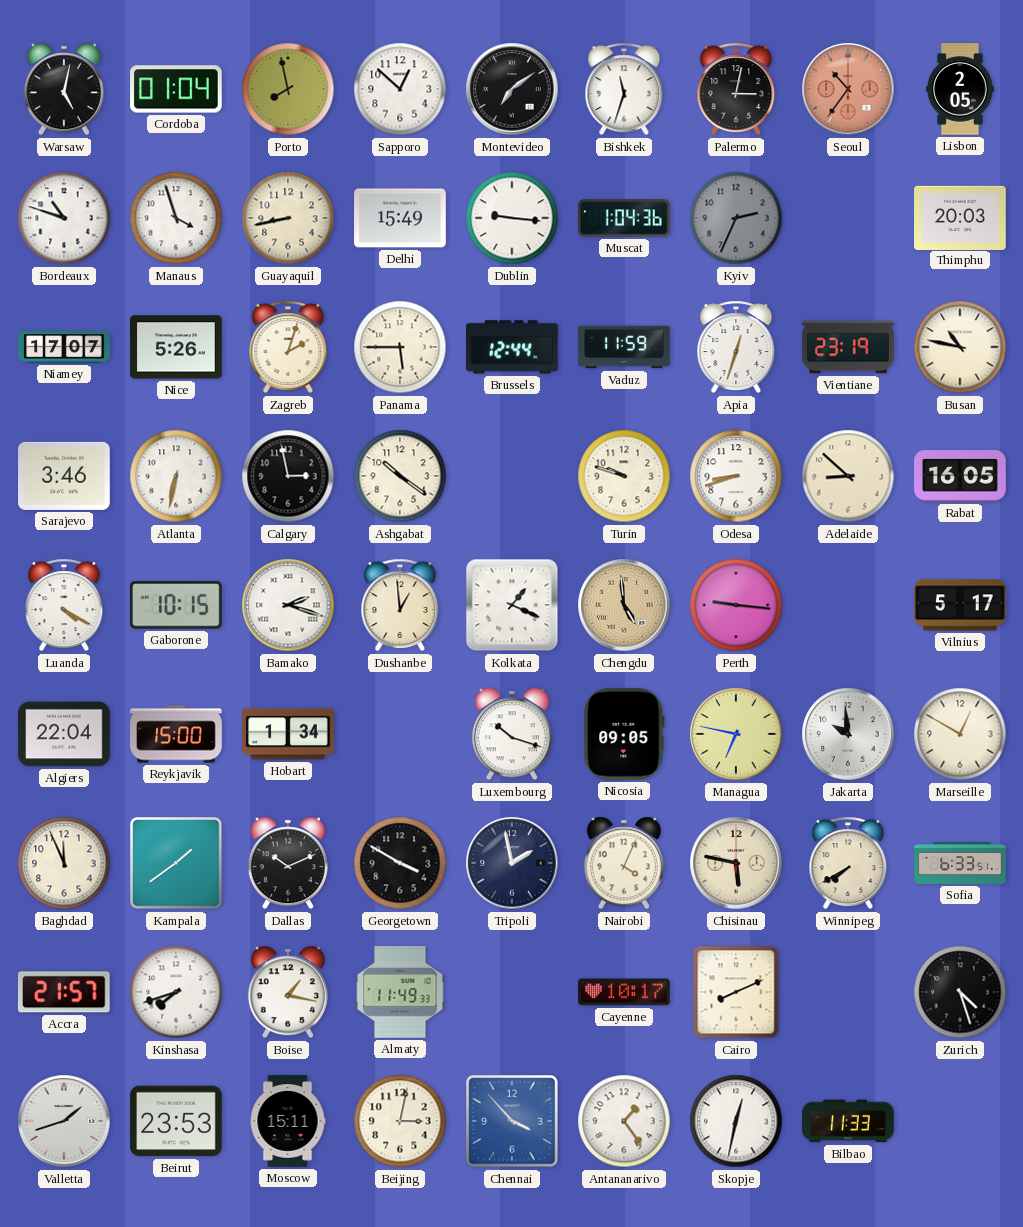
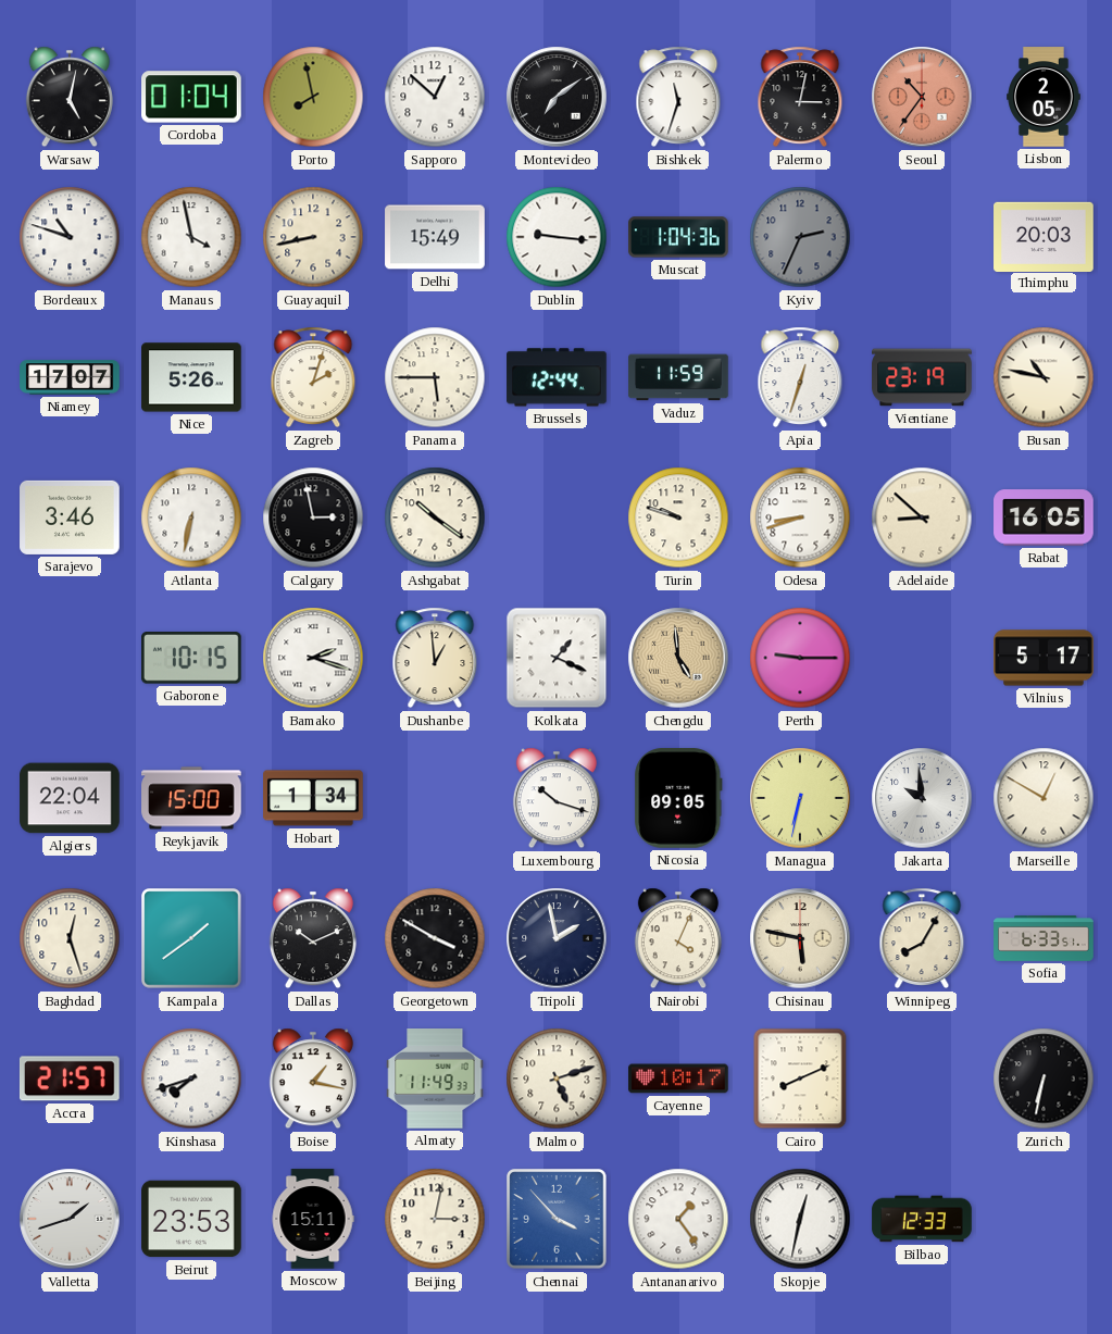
Manaus: 3:57 -> 3:58 (191, 237)
Luanda: 4:20 -> none (64, 605)
Perth: 9:16 -> 9:15 (800, 658)
Managua: 6:47 -> 6:32 (800, 798)
Baghdad: 11:56 -> 12:27 (70, 938)
Winnipeg: 7:40 -> 8:05 (922, 938)
Malmo: none -> 5:12 (557, 1079)
Zurich: 4:27 -> 6:32 (1044, 1079)
Bilbao: 11:33 -> 12:33 (922, 1219)
